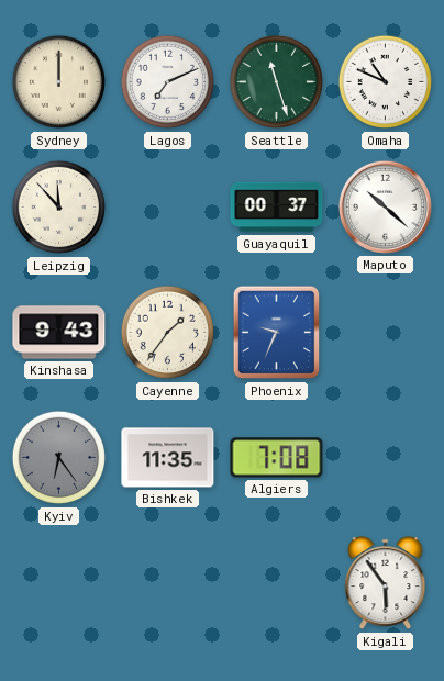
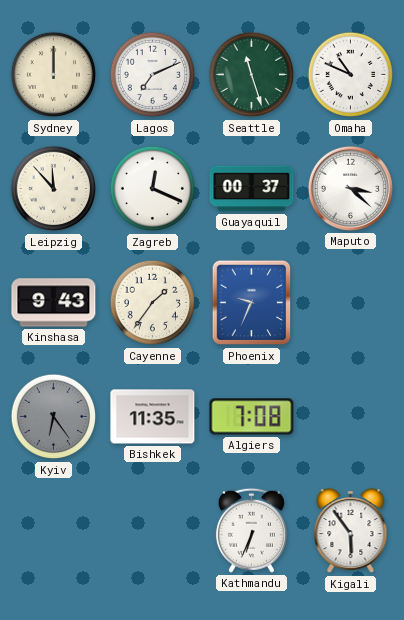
Zagreb: none -> 12:19 (153, 189)
Maputo: 10:22 -> 3:22 (350, 188)
Kathmandu: none -> 6:34 (251, 530)
